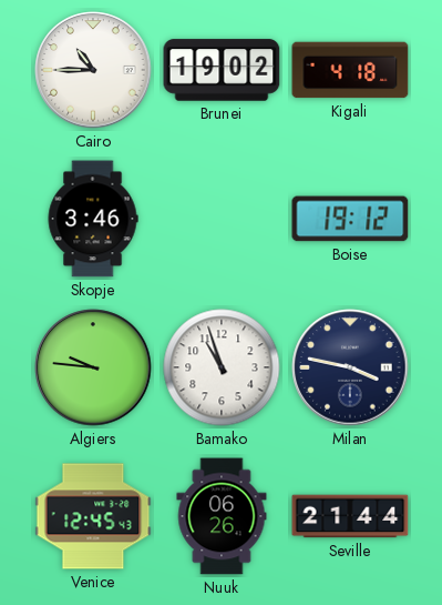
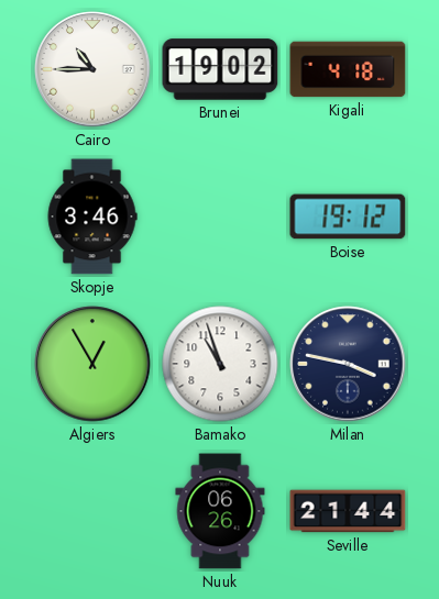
Algiers: 9:46 -> 12:55 (92, 364)
Venice: 12:45 -> none (93, 516)
